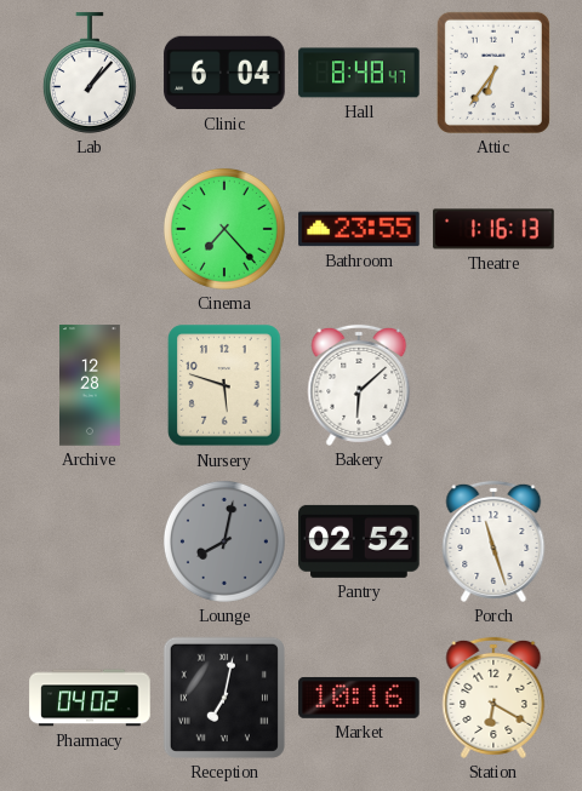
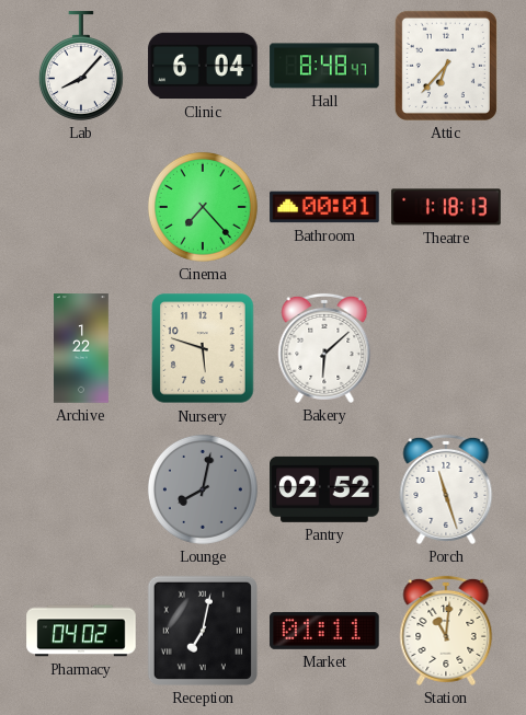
Lab: 1:07 -> 8:07 (81, 66)
Attic: 6:36 -> 6:37 (446, 66)
Bathroom: 23:55 -> 00:01 (324, 207)
Theatre: 1:16 -> 1:18 (446, 207)
Archive: 12:28 -> 1:22 (82, 348)
Market: 10:16 -> 01:11 (324, 631)
Station: 6:20 -> 11:01 (446, 631)
